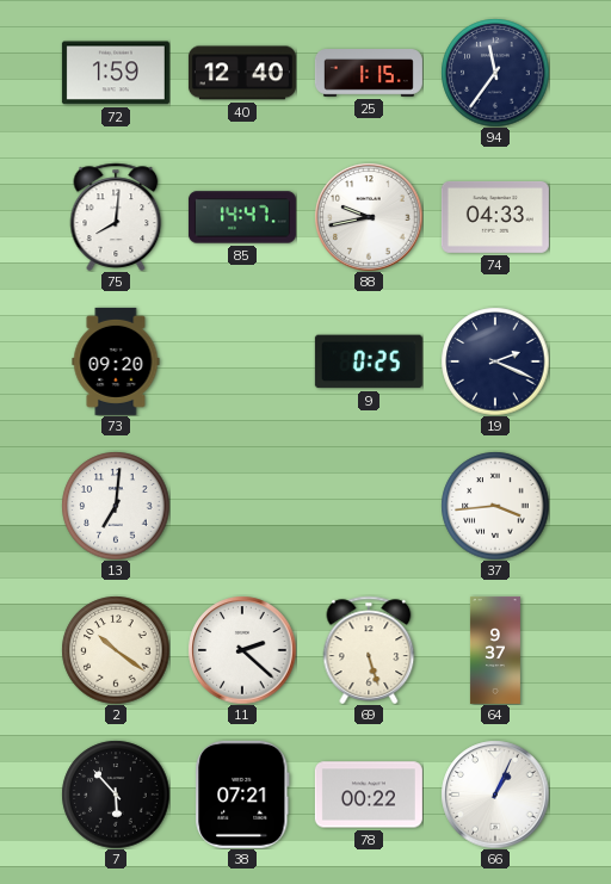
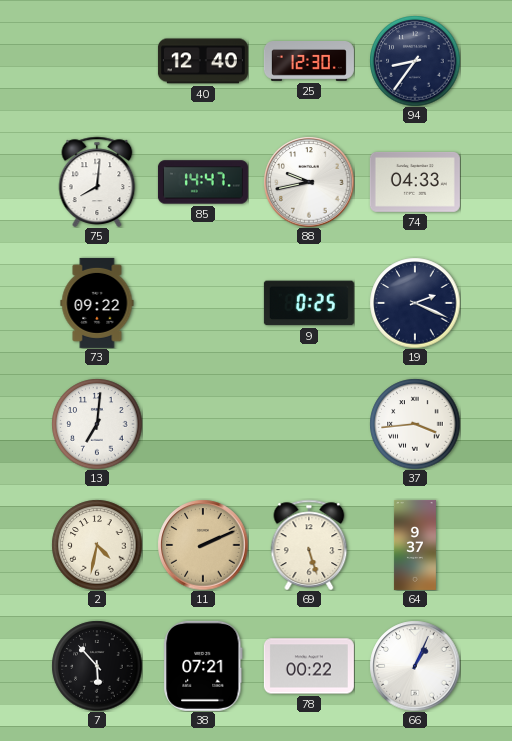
72: 1:59 -> none (116, 73)
25: 1:15 -> 12:30 (309, 61)
94: 11:36 -> 8:36 (415, 61)
73: 09:20 -> 09:22 (97, 303)
2: 10:21 -> 4:32 (97, 545)
11: 2:22 -> 2:11 (203, 545)
11 dial: white -> champagne (203, 545)
